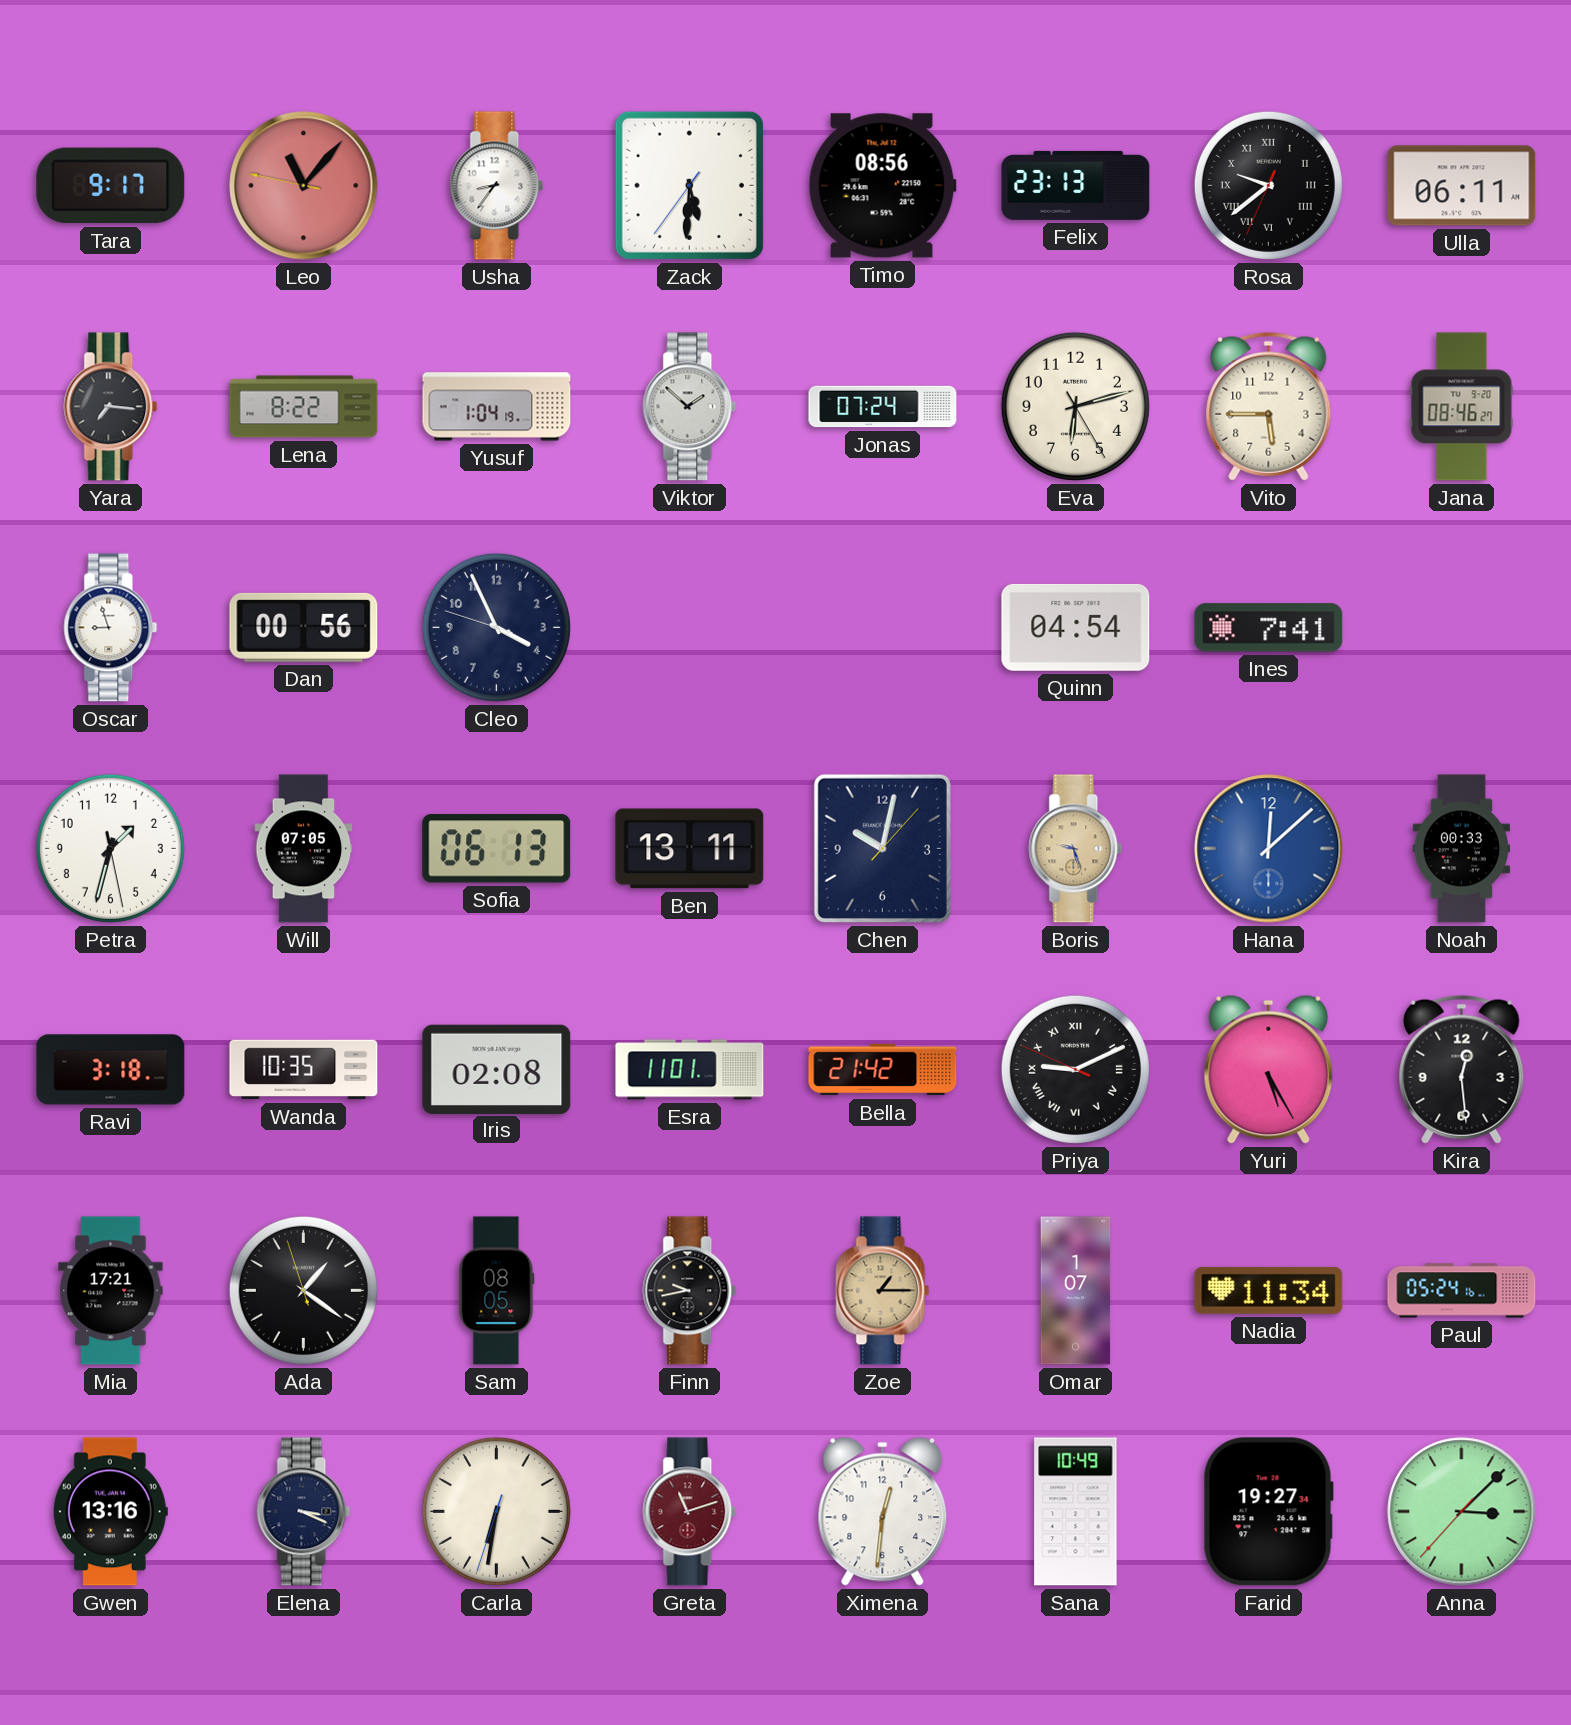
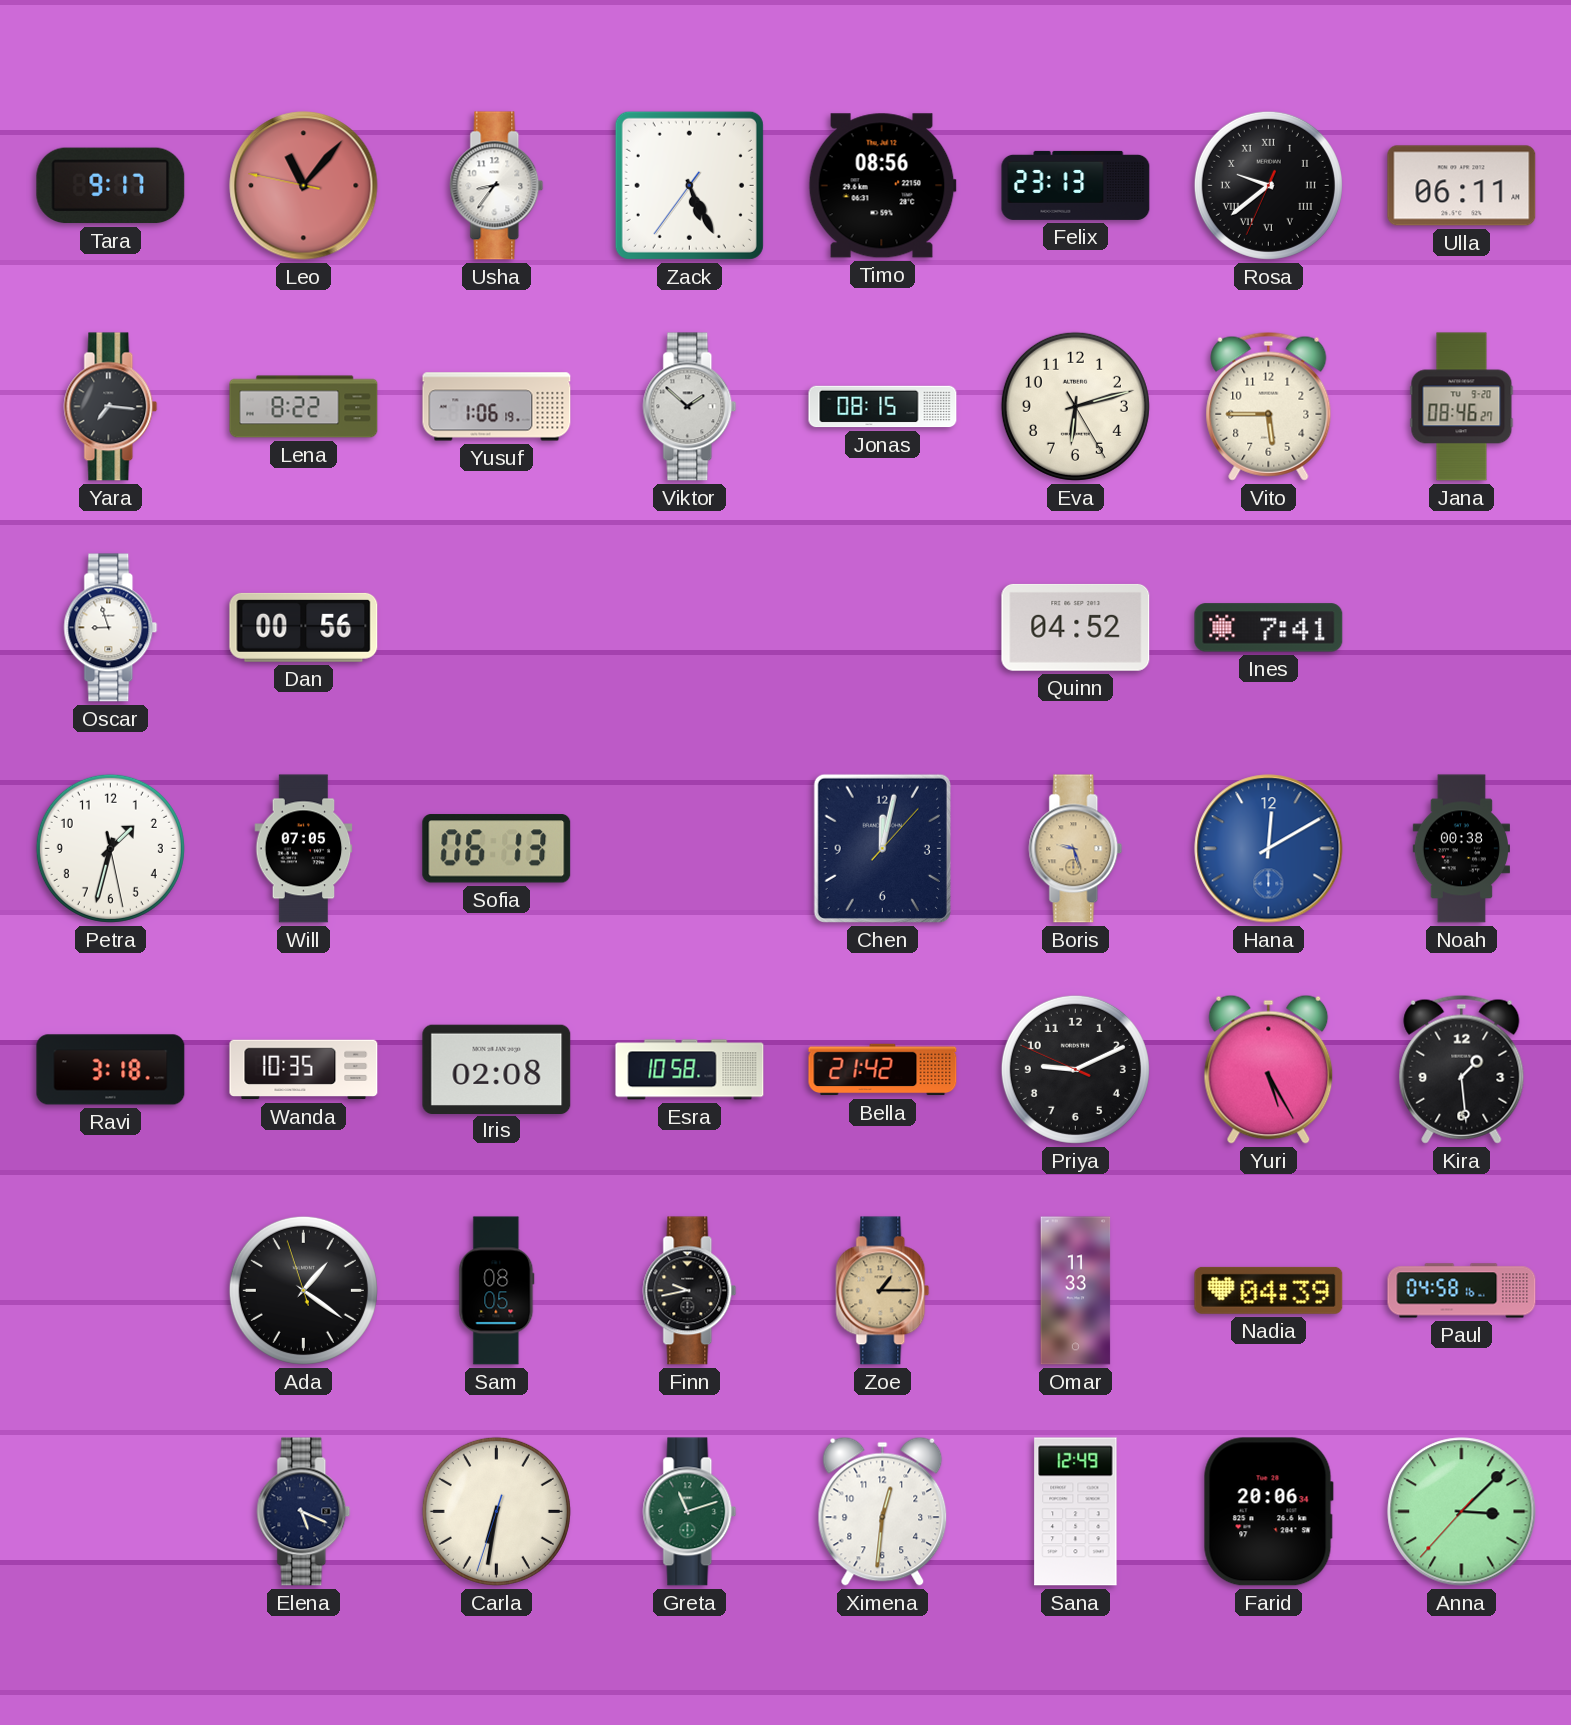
Zack: 5:30 -> 5:25 (689, 185)
Yusuf: 1:04 -> 1:06 (497, 407)
Jonas: 07:24 -> 08:15 (883, 407)
Cleo: 3:55 -> none (496, 627)
Quinn: 04:54 -> 04:52 (1076, 627)
Ben: 13:11 -> none (690, 849)
Chen: 10:02 -> 12:02 (882, 848)
Hana: 12:08 -> 12:10 (1269, 849)
Noah: 00:33 -> 00:38 (1461, 849)
Esra: 11:01 -> 10:58 (690, 1070)
Priya numerals: Roman -> Arabic (1075, 1069)
Kira: 12:29 -> 1:29 (1462, 1069)
Mia: 17:21 -> none (111, 1291)
Omar: 1:07 -> 11:33 (1076, 1291)
Nadia: 11:34 -> 04:39 (1269, 1290)
Paul: 05:24 -> 04:58 (1462, 1291)
Gwen: 13:16 -> none (110, 1512)
Elena: 3:19 -> 5:19 (304, 1512)
Greta dial: burgundy -> green (690, 1512)
Sana: 10:49 -> 12:49 (1076, 1512)
Farid: 19:27 -> 20:06 (1268, 1512)
